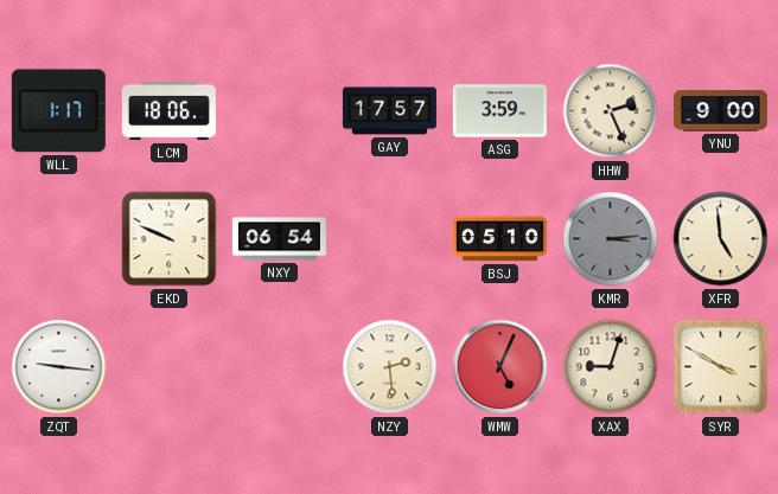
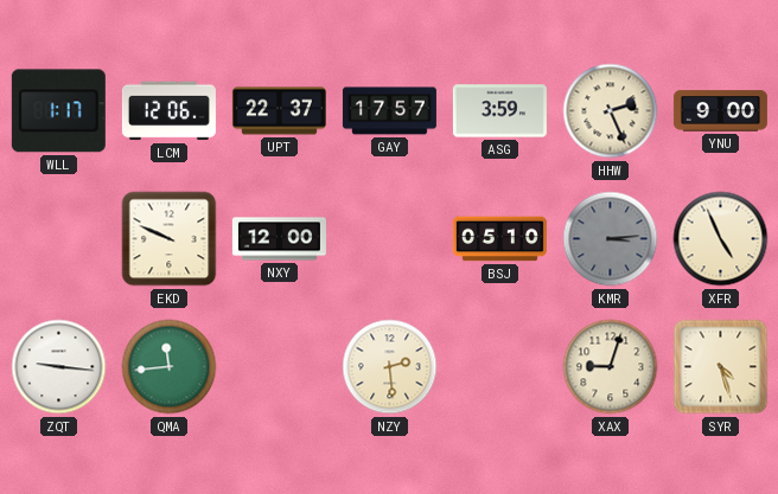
LCM: 18:06 -> 12:06 (168, 111)
UPT: none -> 22:37 (279, 111)
NXY: 06:54 -> 12:00 (279, 239)
XFR: 4:59 -> 4:56 (721, 239)
QMA: none -> 11:44 (170, 367)
WMW: 5:04 -> none (500, 367)
SYR: 3:50 -> 4:27 (721, 367)
